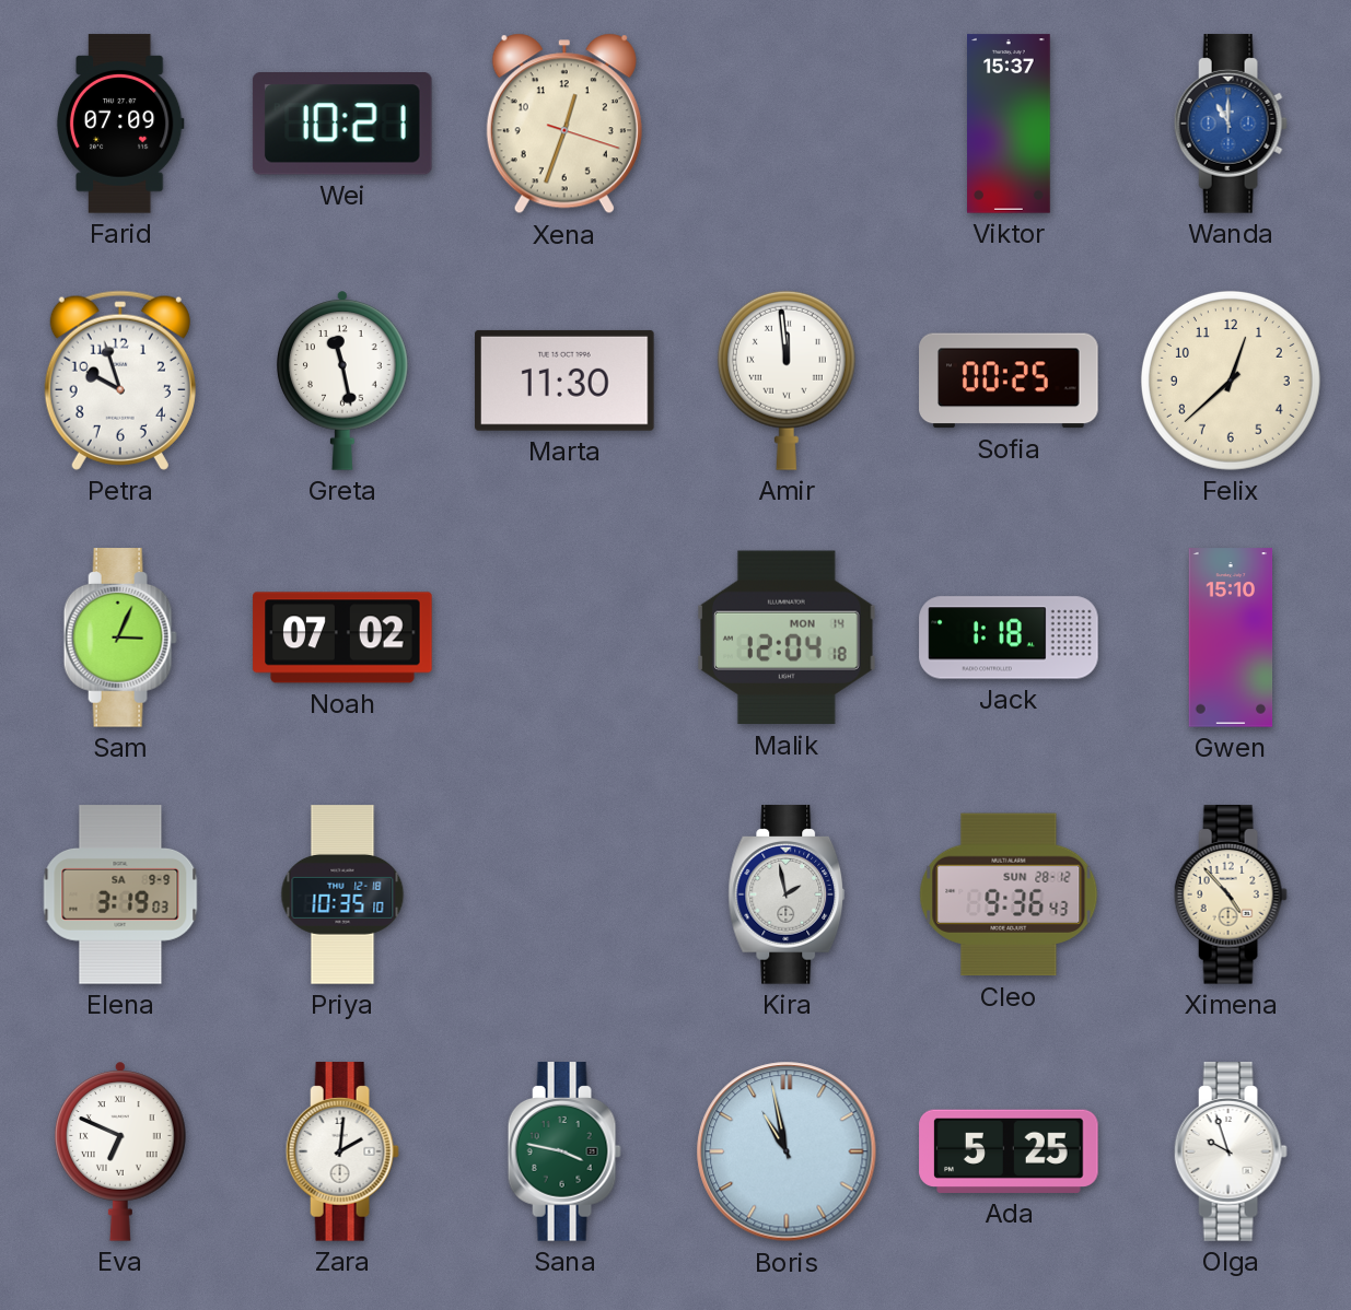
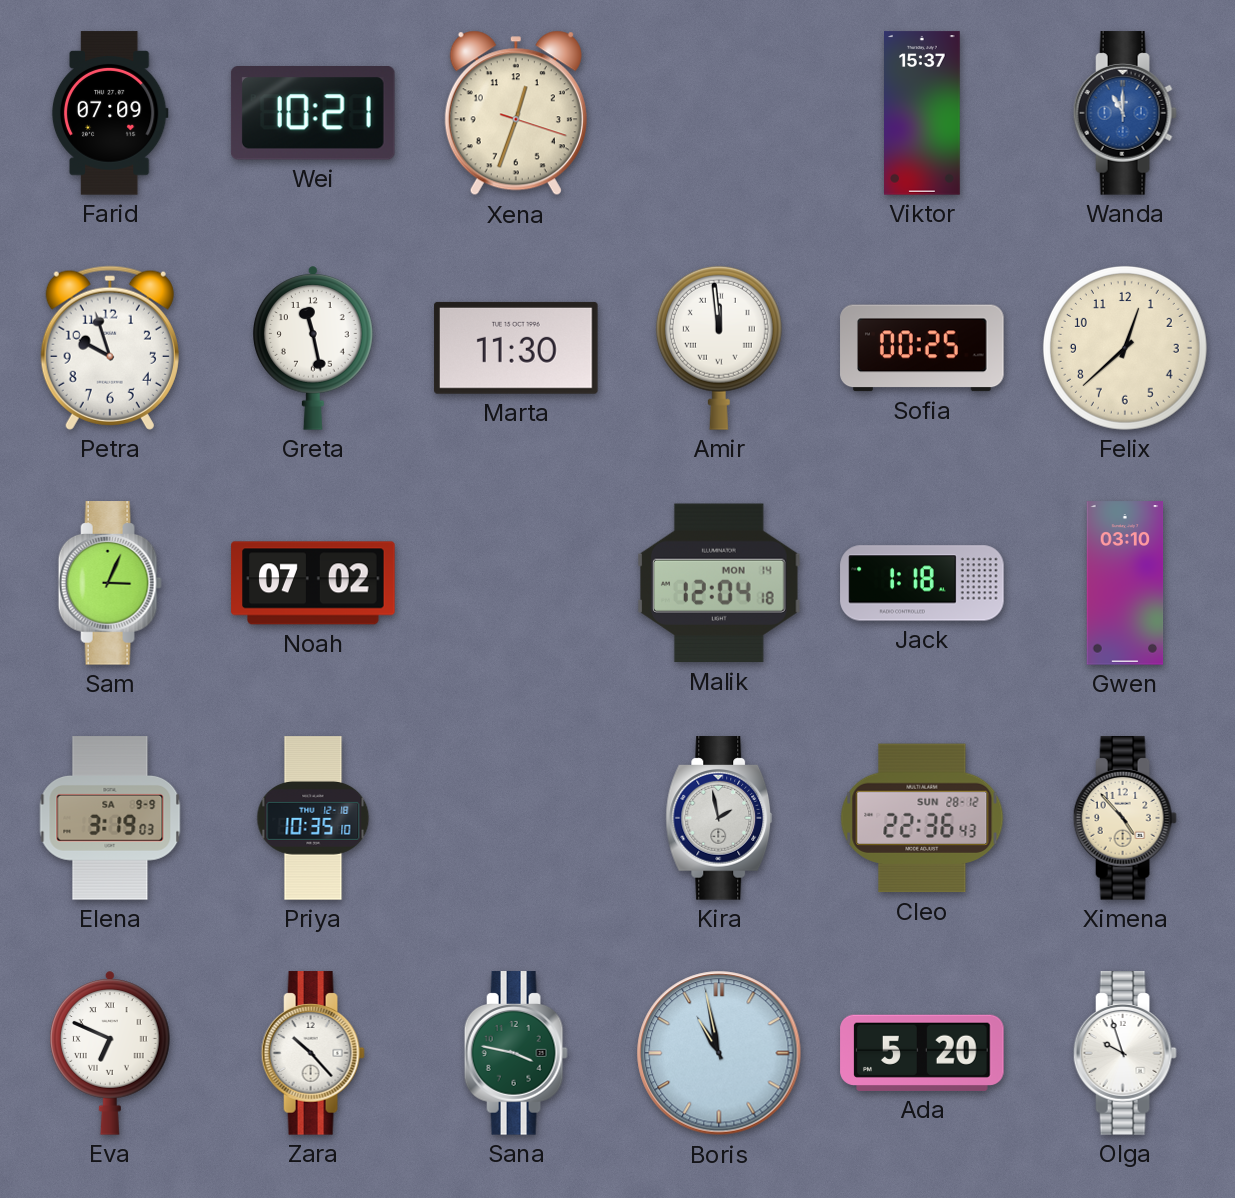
Gwen: 15:10 -> 03:10 (1125, 583)
Cleo: 9:36 -> 22:36 (922, 818)
Zara: 2:01 -> 10:23 (313, 1053)
Ada: 5:25 -> 5:20 (922, 1053)
